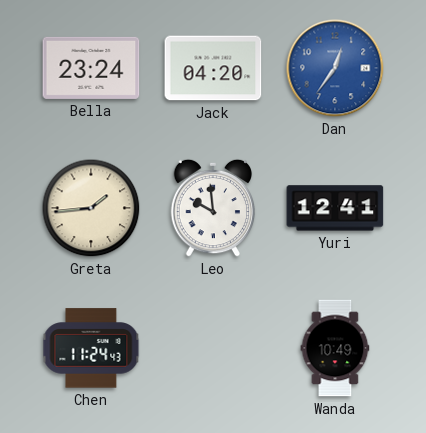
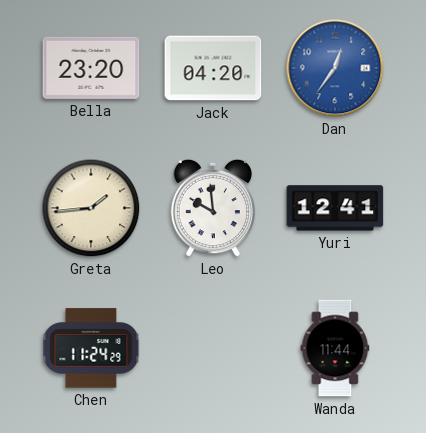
Bella: 23:24 -> 23:20 (91, 68)
Chen: 11:24:43 -> 11:24:29 (91, 348)
Wanda: 10:49 -> 11:44 (335, 348)
